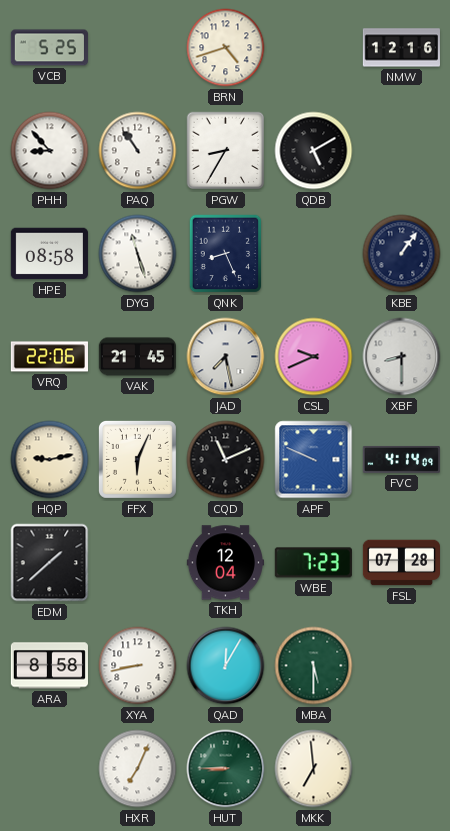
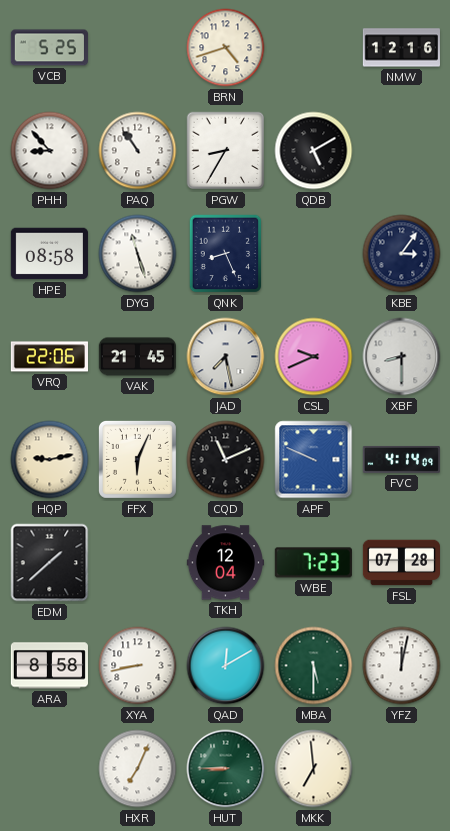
KBE: 1:06 -> 3:06 (402, 254)
QAD: 12:05 -> 12:10 (226, 666)
YFZ: none -> 12:02 (402, 666)
